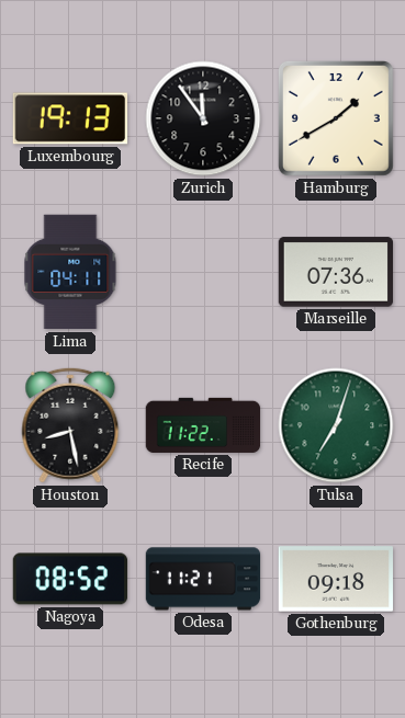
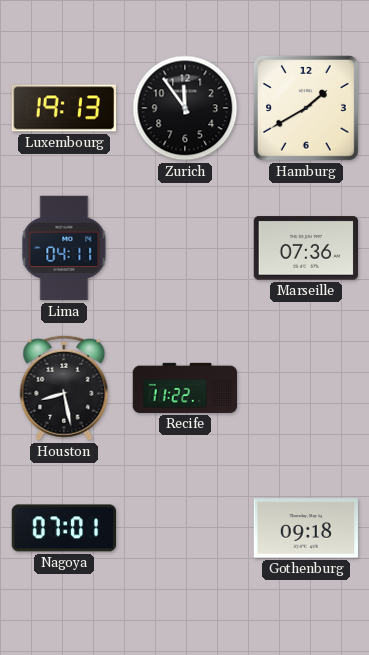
Tulsa: 7:03 -> none (336, 425)
Nagoya: 08:52 -> 07:01 (64, 528)
Odesa: 11:21 -> none (203, 579)
